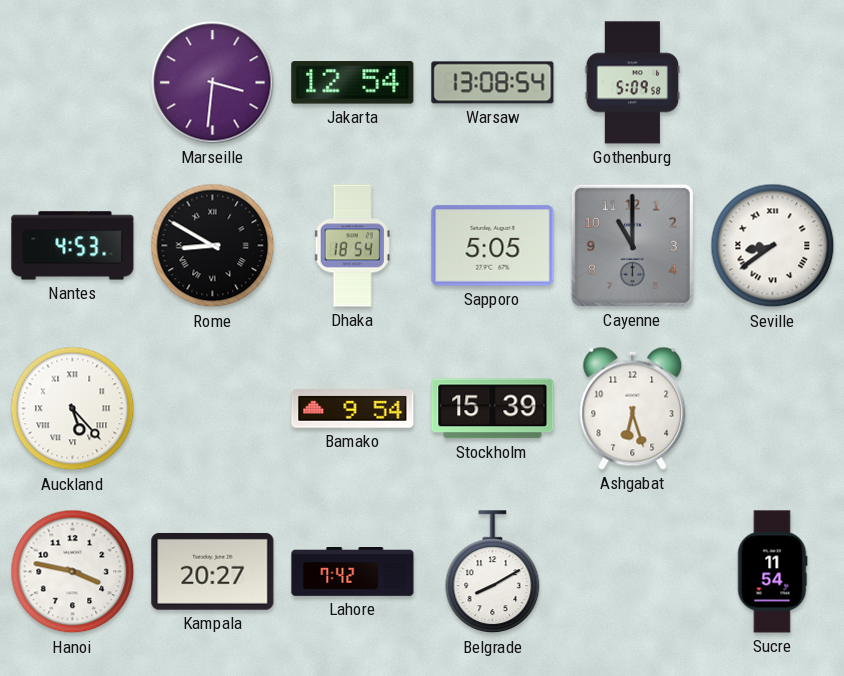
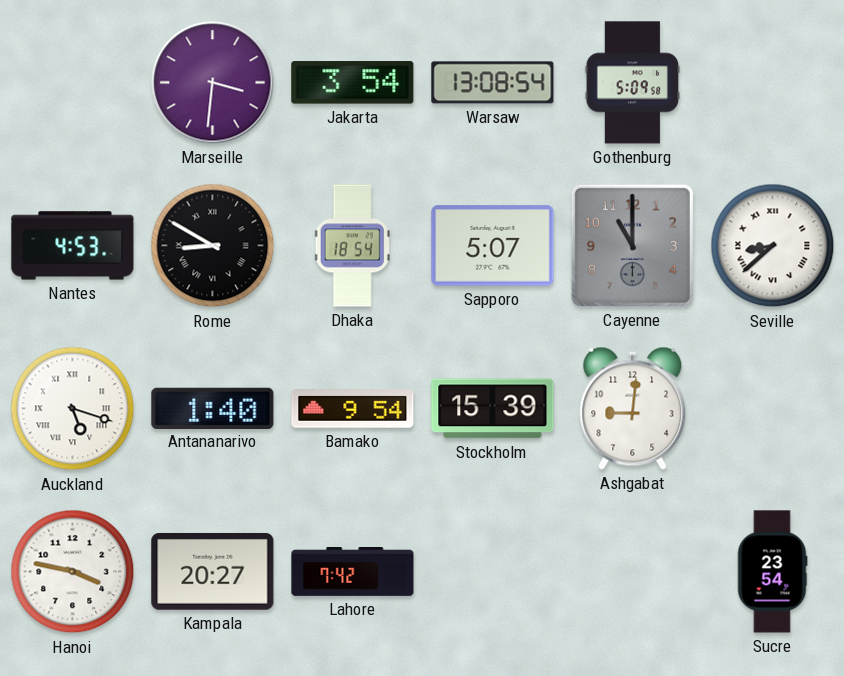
Jakarta: 12:54 -> 3:54 (353, 83)
Sapporo: 5:05 -> 5:07 (493, 246)
Seville: 8:39 -> 8:38 (773, 246)
Auckland: 5:23 -> 5:18 (73, 409)
Antananarivo: none -> 1:40 (213, 408)
Ashgabat: 6:27 -> 9:01 (633, 408)
Belgrade: 8:10 -> none (493, 572)
Sucre: 11:54 -> 23:54 (772, 572)
